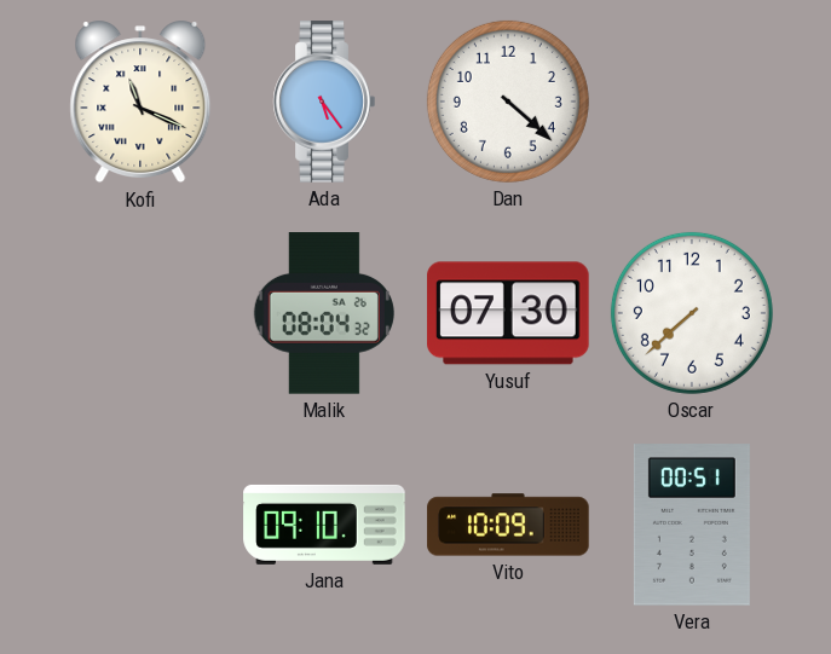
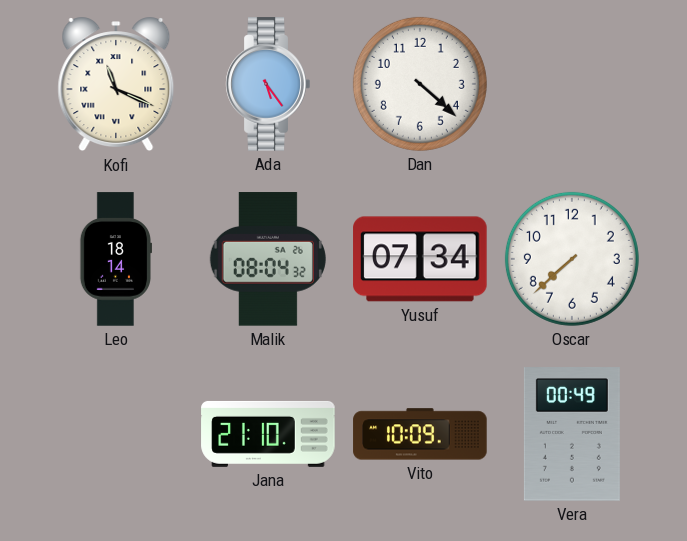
Leo: none -> 18:14 (115, 259)
Yusuf: 07:30 -> 07:34 (420, 259)
Jana: 09:10 -> 21:10 (268, 434)
Vera: 00:51 -> 00:49 (572, 434)
